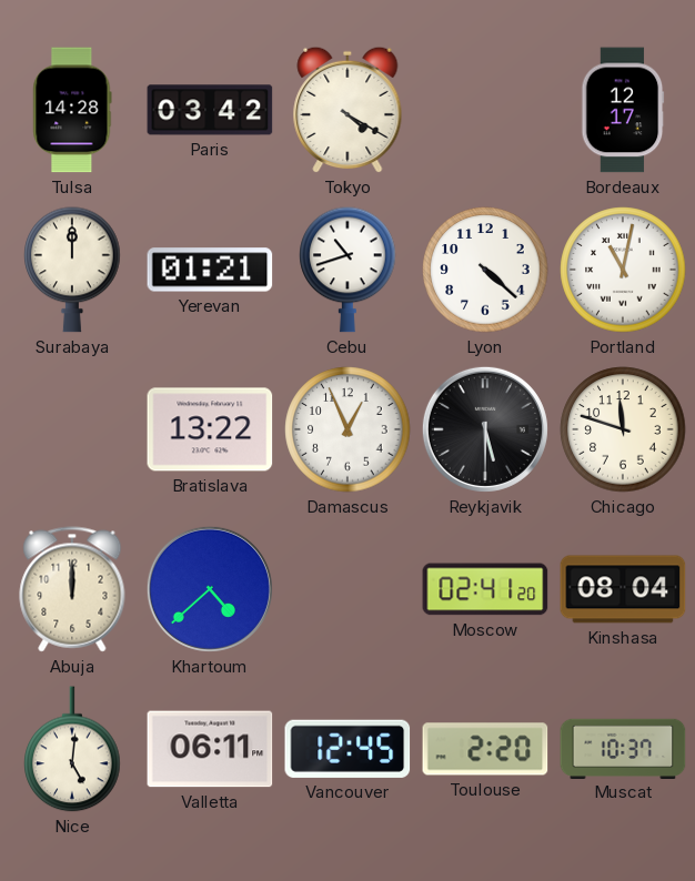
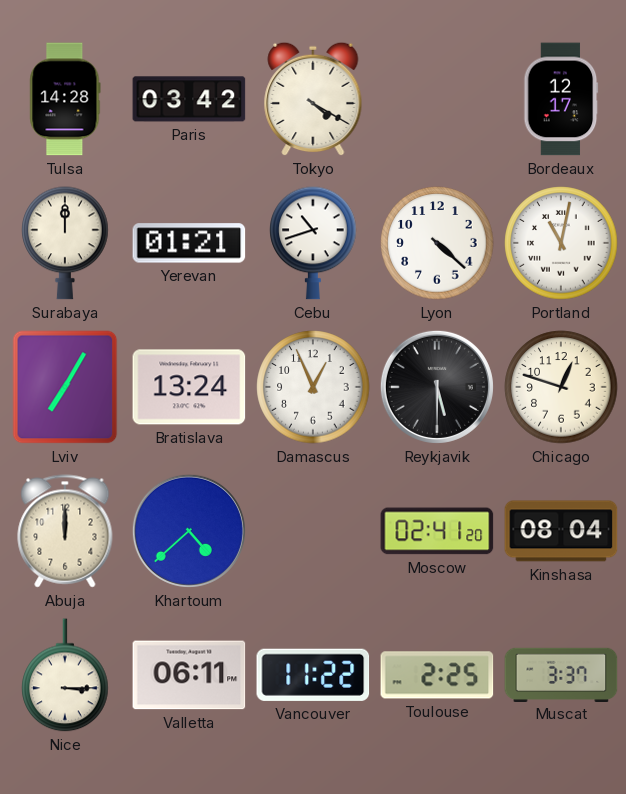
Lviv: none -> 7:05 (65, 387)
Bratislava: 13:22 -> 13:24 (189, 387)
Chicago: 11:48 -> 12:48 (561, 387)
Nice: 5:01 -> 3:15 (65, 675)
Vancouver: 12:45 -> 11:22 (313, 675)
Toulouse: 2:20 -> 2:25 (437, 675)
Muscat: 10:37 -> 3:37 (561, 674)
